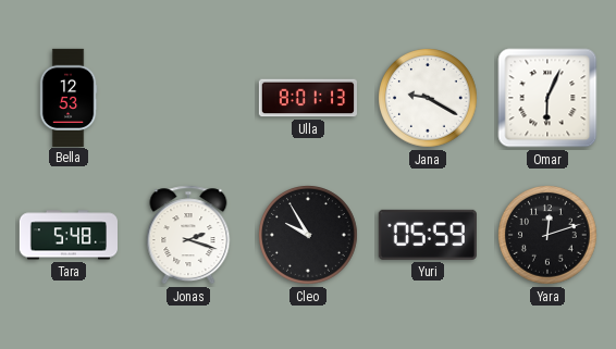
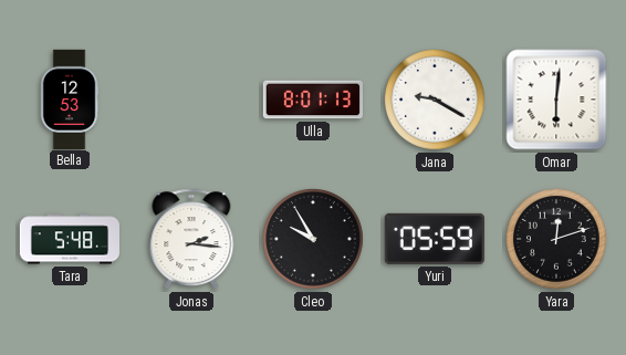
Omar: 6:04 -> 6:01 (556, 100)
Jonas: 2:18 -> 2:16 (191, 239)
